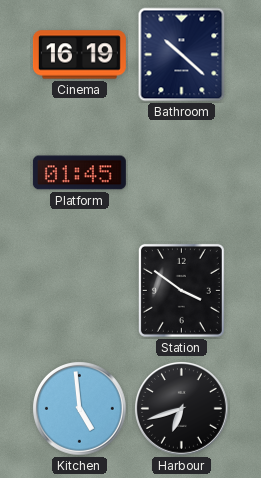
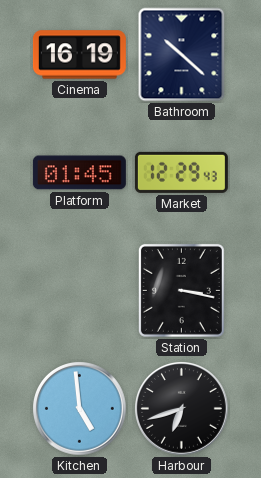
Market: none -> 12:29 (181, 172)
Station: 3:51 -> 3:17 (181, 290)
